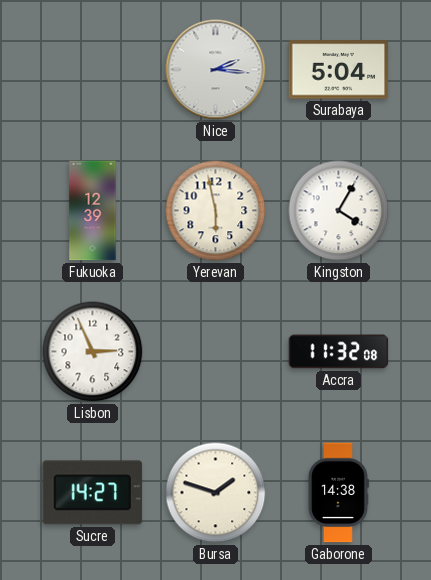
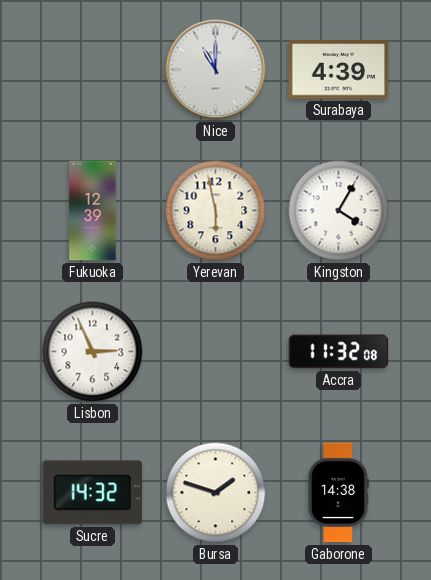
Nice: 2:16 -> 11:00 (216, 70)
Surabaya: 5:04 -> 4:39 (339, 70)
Sucre: 14:27 -> 14:32 (93, 493)
